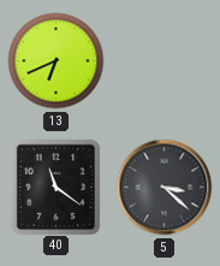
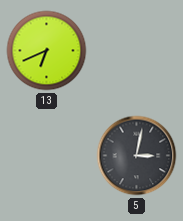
40: 11:21 -> none (55, 187)
5: 3:22 -> 3:02 (137, 156)
